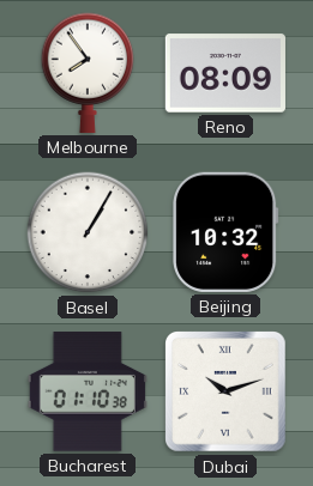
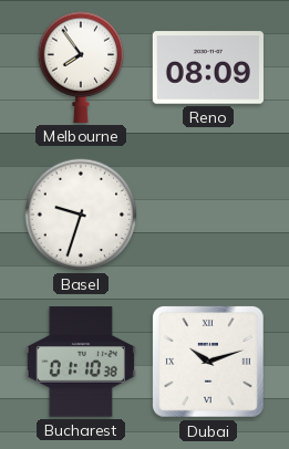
Basel: 1:05 -> 9:33 (81, 215)
Beijing: 10:32 -> none (227, 232)
